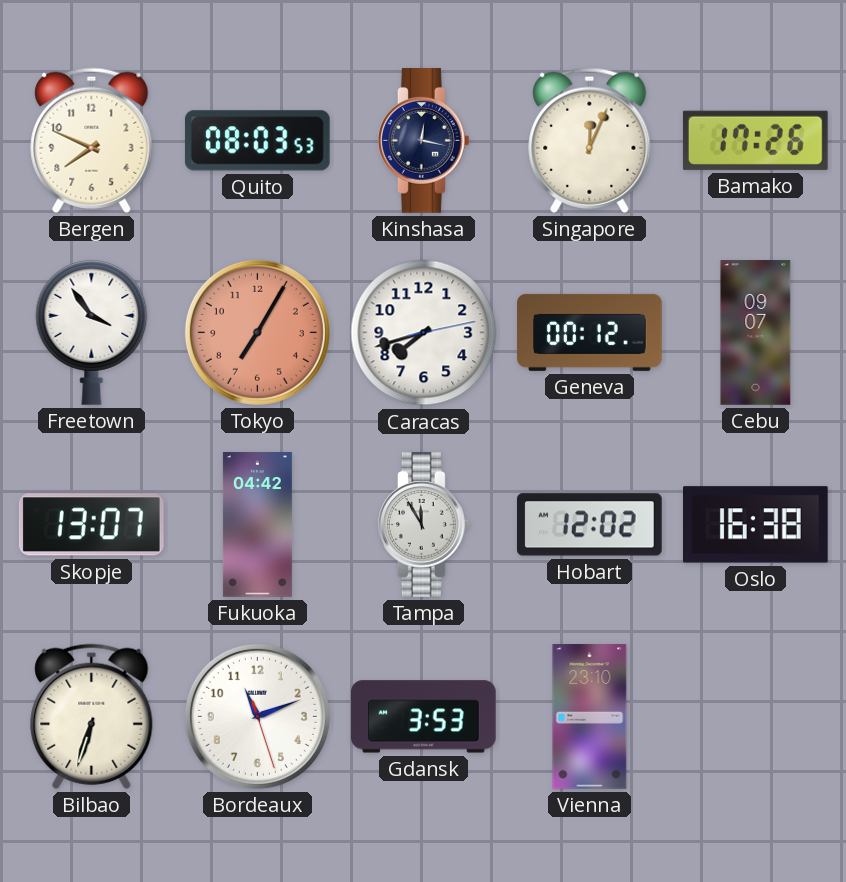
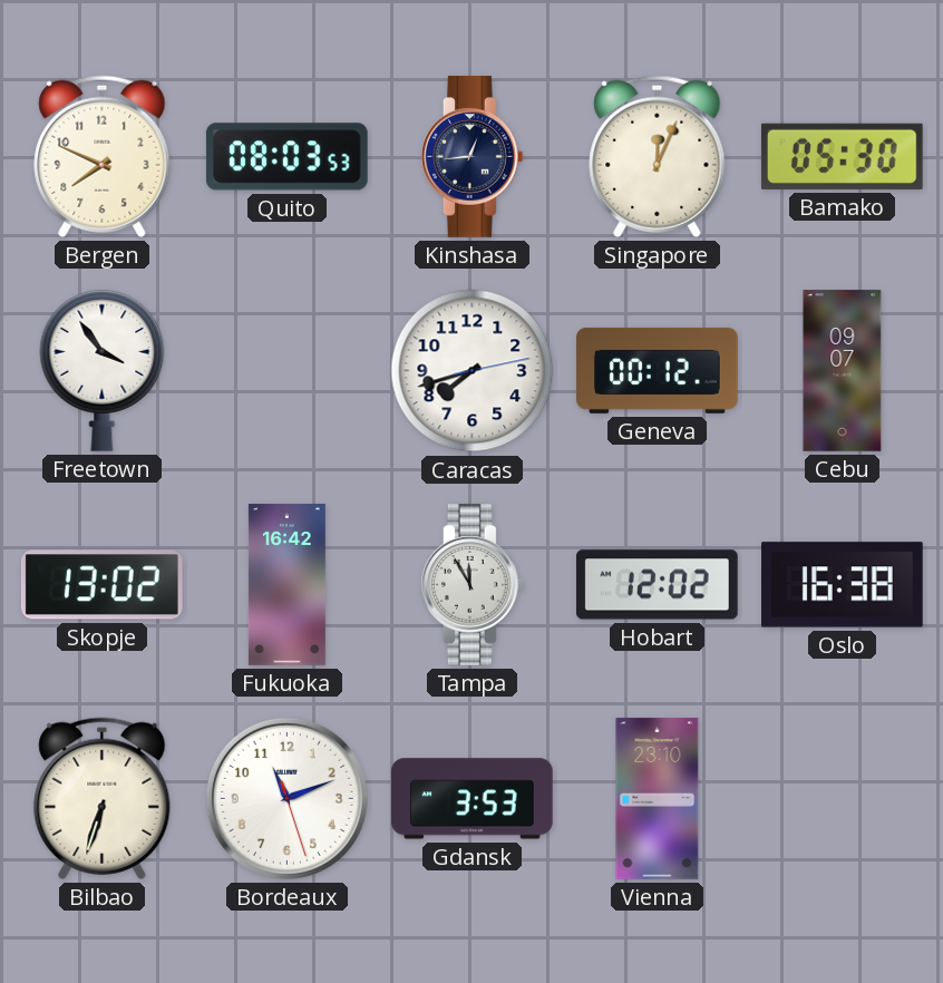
Kinshasa: 12:17 -> 12:44 (471, 157)
Bamako: 17:26 -> 05:30 (842, 156)
Tokyo: 7:05 -> none (257, 332)
Skopje: 13:07 -> 13:02 (101, 585)
Fukuoka: 04:42 -> 16:42 (286, 585)
